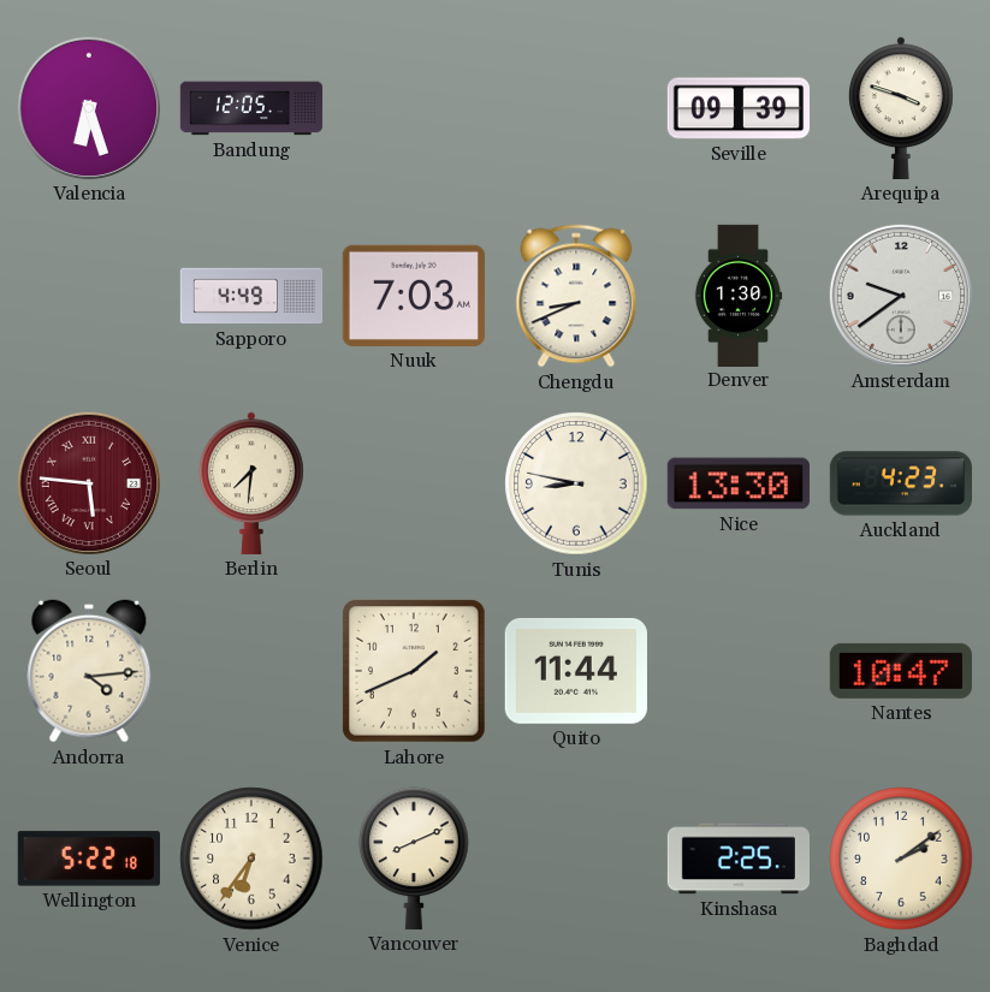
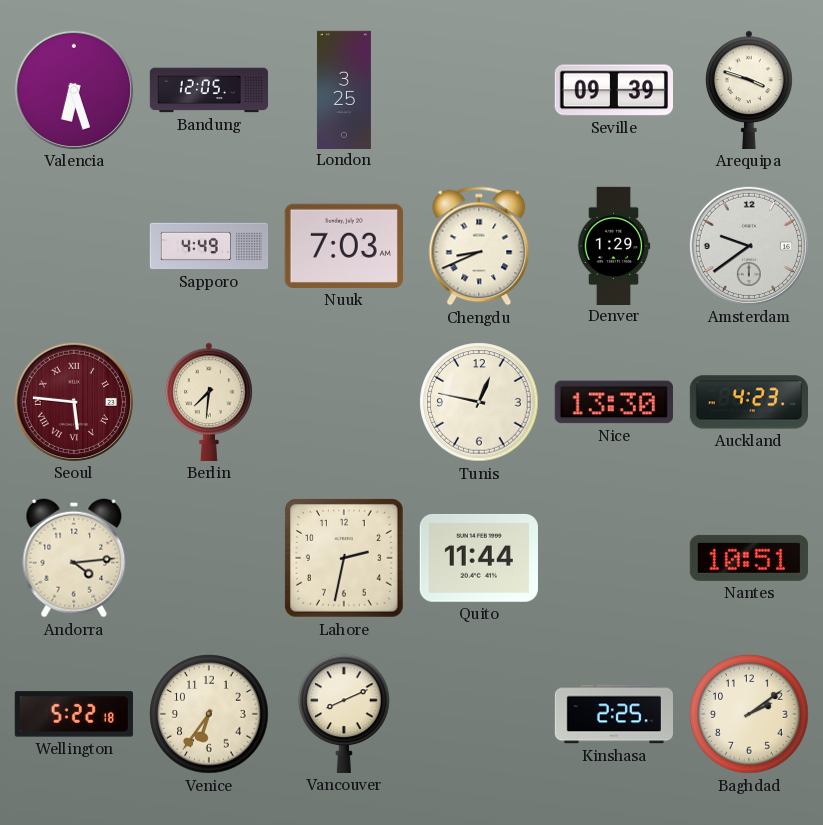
London: none -> 3:25 (344, 89)
Denver: 1:30 -> 1:29 (614, 245)
Tunis: 8:47 -> 12:47 (479, 402)
Lahore: 1:41 -> 2:32 (345, 559)
Nantes: 10:47 -> 10:51 (749, 558)
